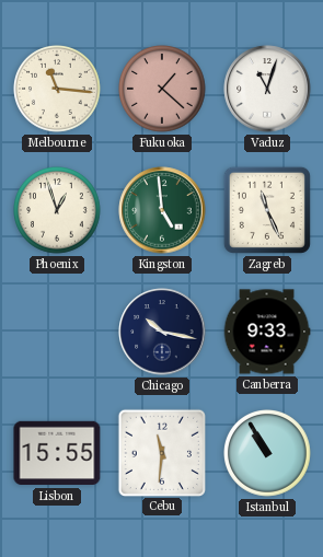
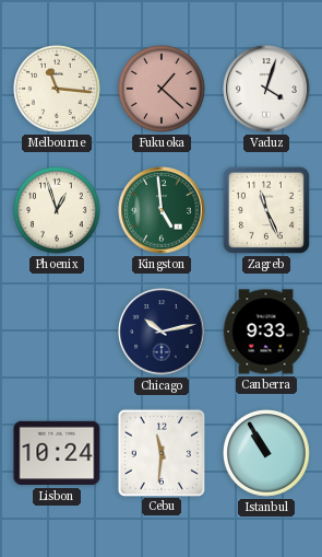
Vaduz: 11:03 -> 4:03 (266, 89)
Chicago: 10:17 -> 10:13 (162, 332)
Lisbon: 15:55 -> 10:24 (57, 453)
